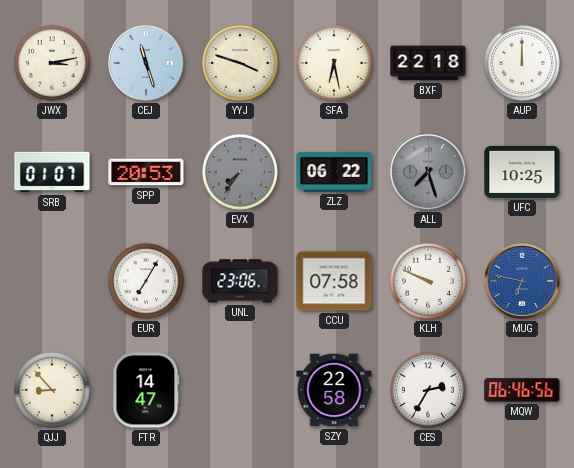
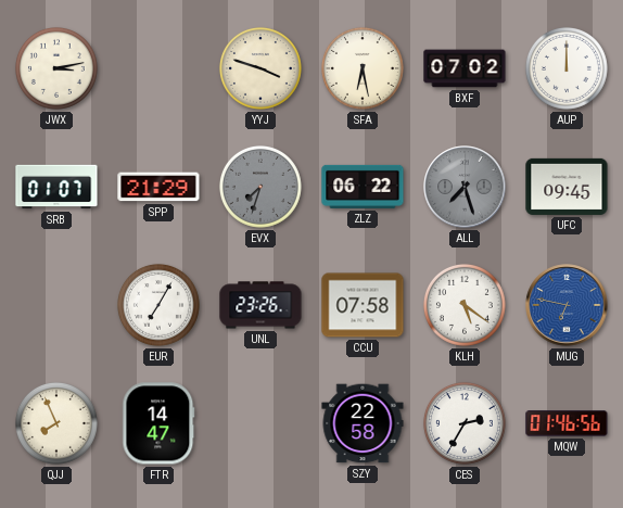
CEJ: 11:27 -> none (146, 63)
BXF: 22:18 -> 07:02 (465, 68)
SPP: 20:53 -> 21:29 (158, 187)
EVX: 7:36 -> 7:33 (260, 187)
UFC: 10:25 -> 09:45 (567, 187)
UNL: 23:06 -> 23:26 (260, 305)
KLH: 9:49 -> 5:21 (465, 305)
QJJ: 8:53 -> 7:56 (56, 423)
MQW: 06:46 -> 01:46 (567, 423)
